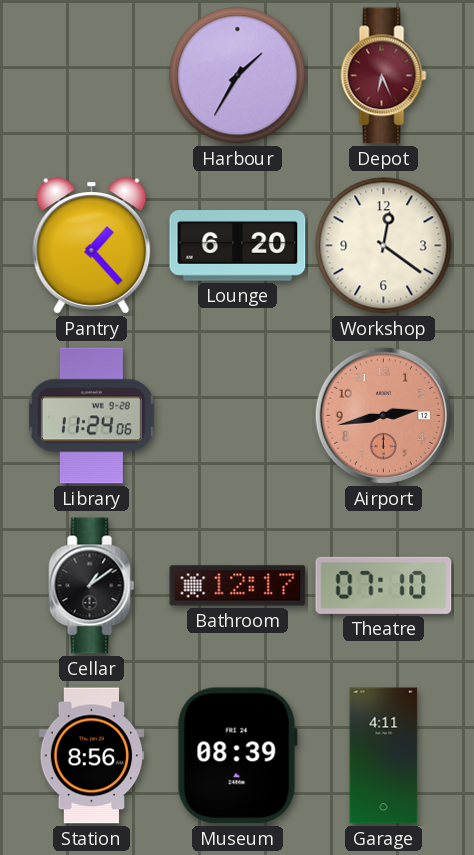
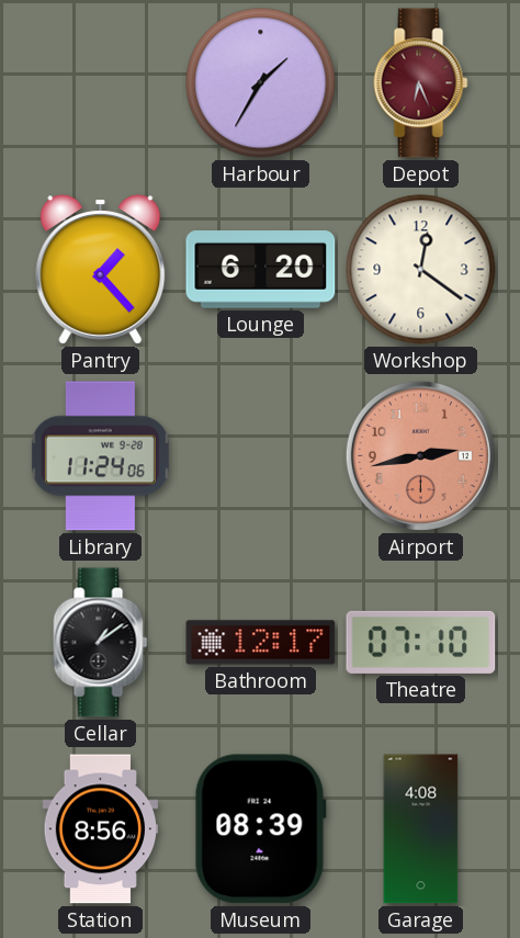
Garage: 4:11 -> 4:08 (421, 829)
